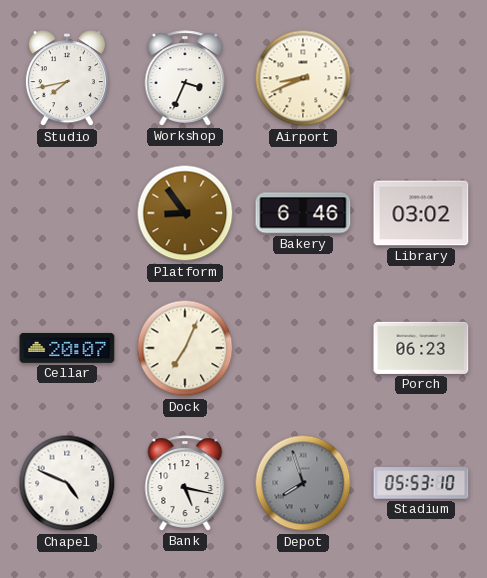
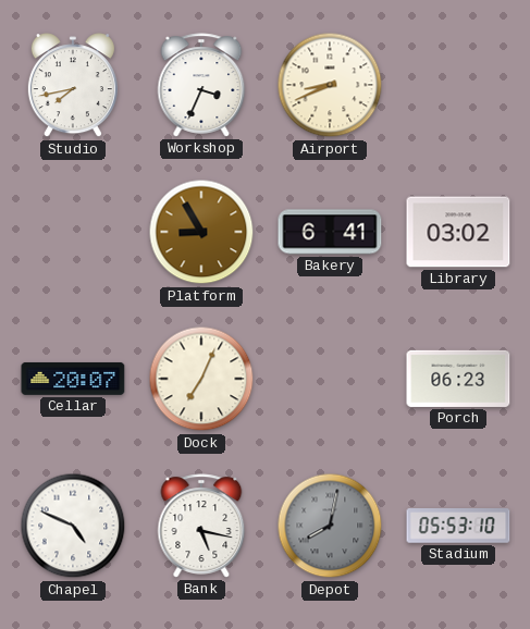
Platform: 8:54 -> 8:55 (201, 232)
Bakery: 6:46 -> 6:41 (330, 232)
Depot: 7:57 -> 8:02 (330, 526)
